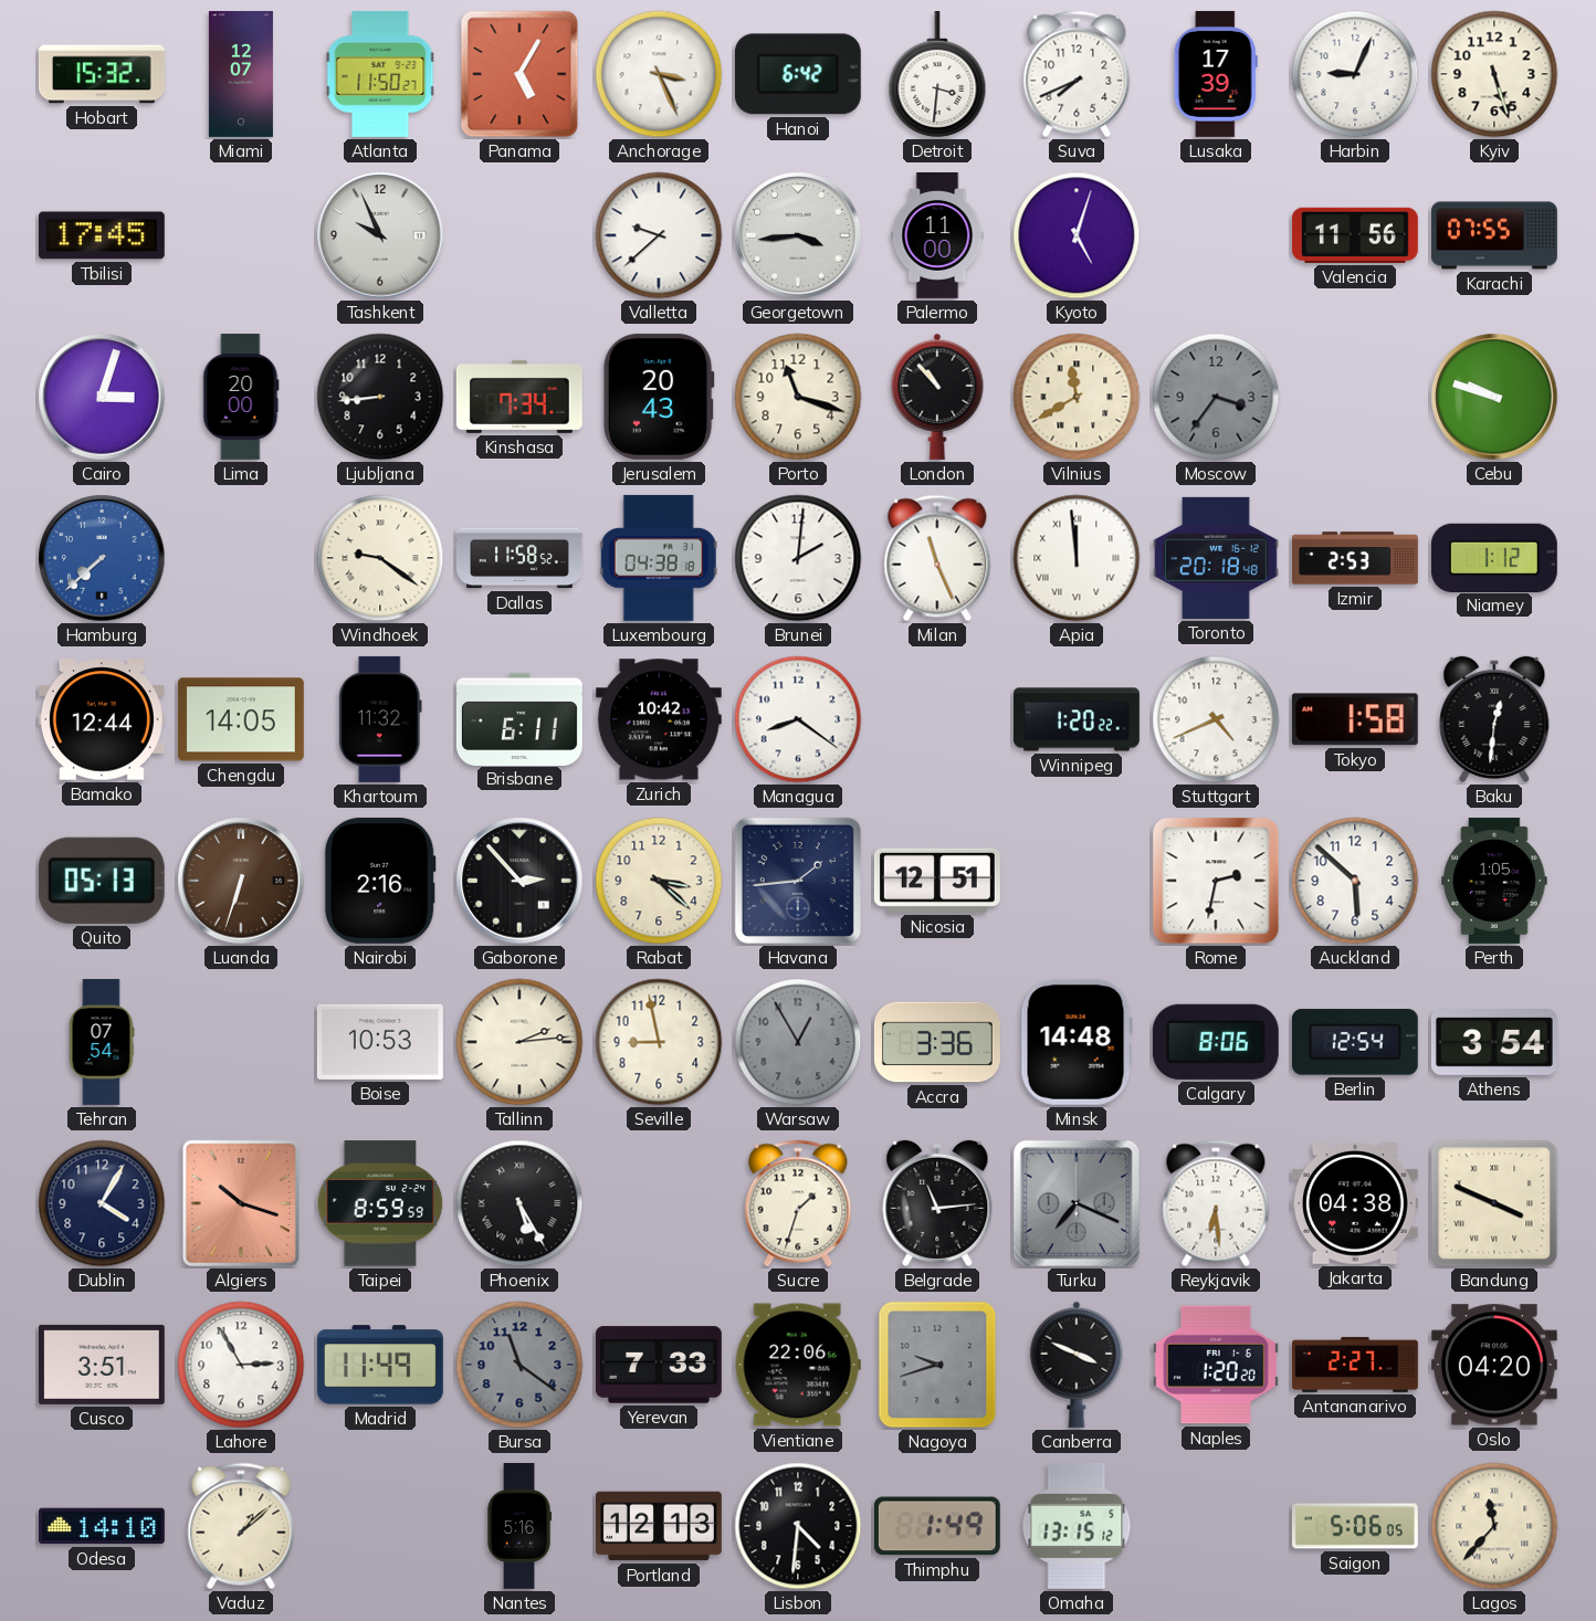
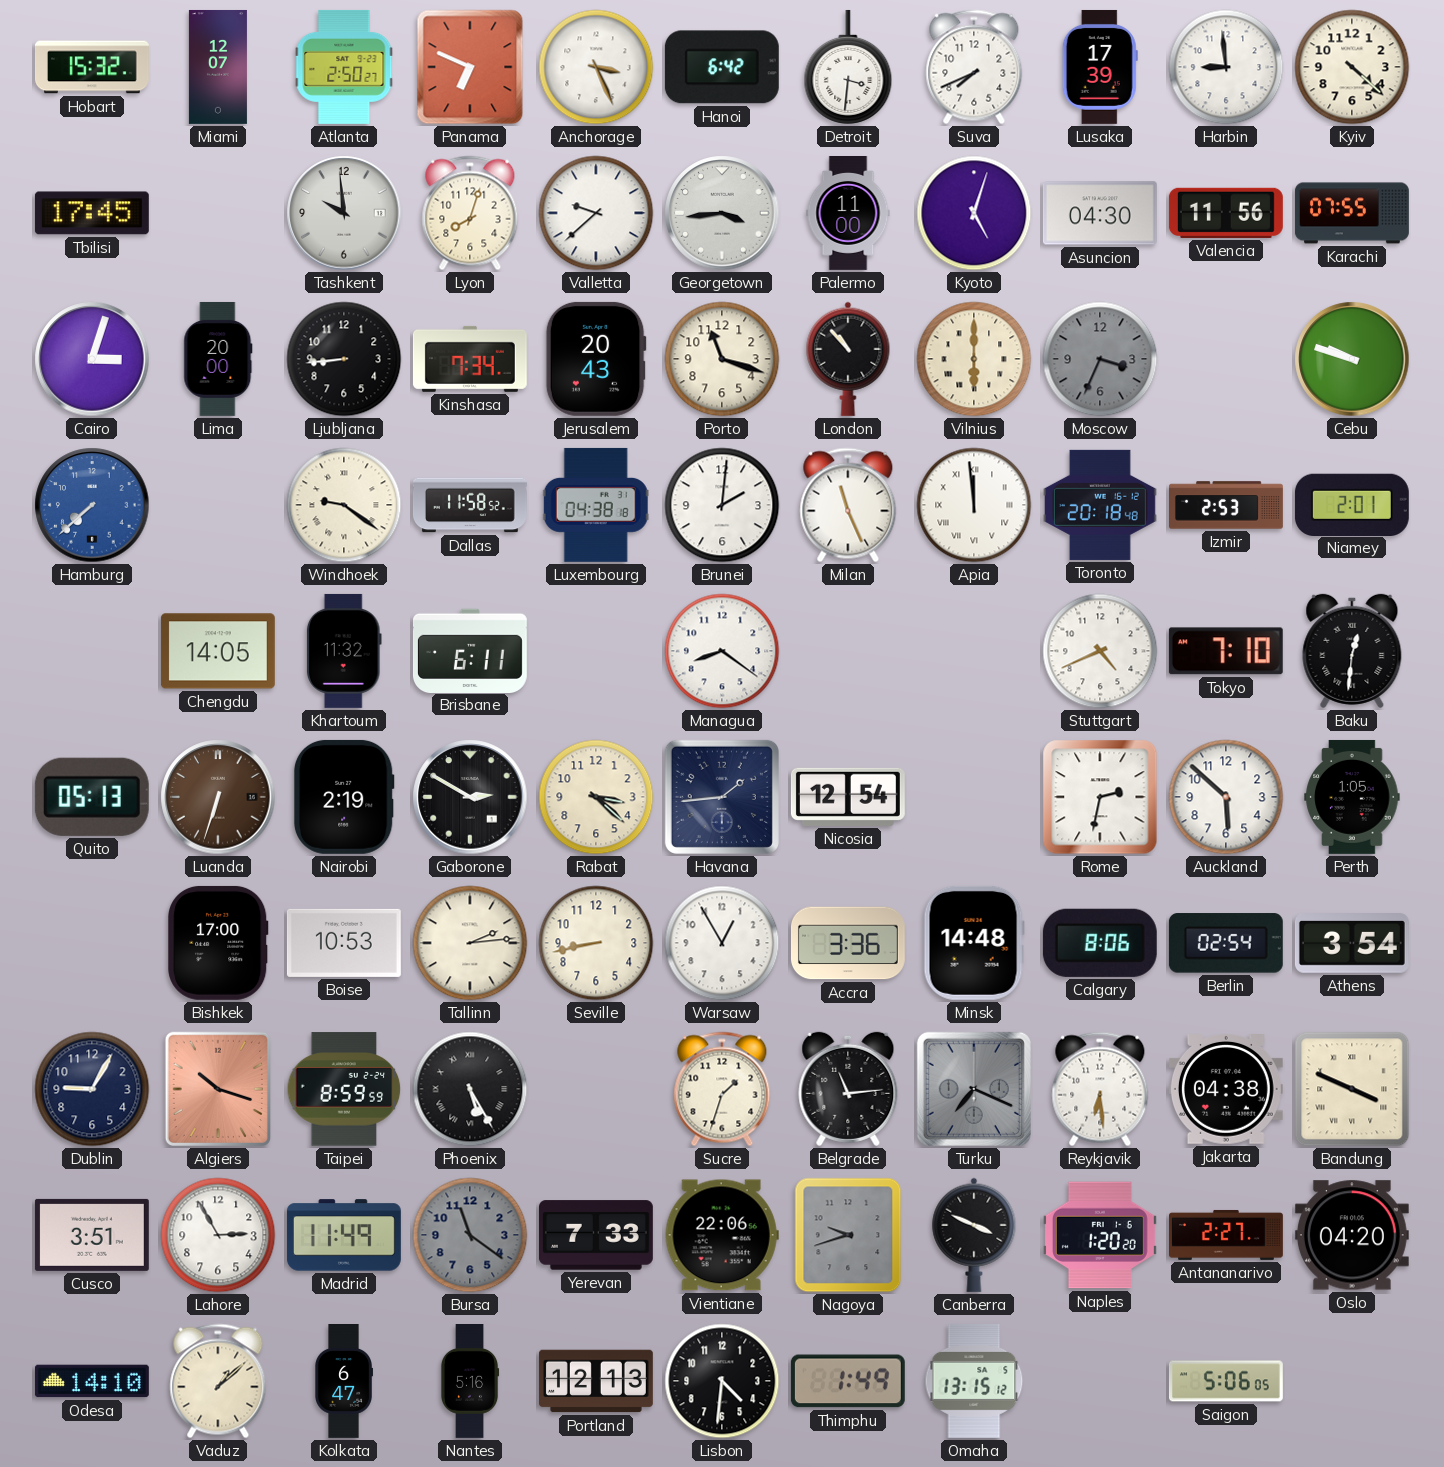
Atlanta: 11:50 -> 2:50 (344, 67)
Panama: 5:05 -> 6:49 (470, 67)
Harbin: 9:04 -> 8:59 (1226, 67)
Kyiv: 5:27 -> 4:22 (1352, 67)
Tashkent: 9:56 -> 9:59 (344, 213)
Lyon: none -> 8:03 (470, 213)
Asuncion: none -> 04:30 (1100, 213)
Vilnius: 11:40 -> 6:00 (974, 359)
Moscow: 3:36 -> 3:34 (1100, 359)
Niamey: 1:12 -> 2:01 (1352, 504)
Bamako: 12:44 -> none (102, 719)
Zurich: 10:42 -> none (659, 719)
Winnipeg: 1:20 -> none (1077, 719)
Tokyo: 1:58 -> 7:10 (1226, 651)
Nairobi: 2:16 -> 2:19 (344, 797)
Gaborone: 2:53 -> 2:50 (470, 797)
Nicosia: 12:51 -> 12:54 (848, 797)
Tehran: 07:54 -> none (102, 1042)
Bishkek: none -> 17:00 (218, 943)
Seville: 8:58 -> 8:43 (596, 943)
Warsaw dial: grey -> white (722, 943)
Berlin: 12:54 -> 02:54 (1226, 943)
Dublin: 4:05 -> 9:05 (92, 1089)
Kolkata: none -> 6:47 (343, 1382)
Lagos: 11:37 -> none (1494, 1526)
